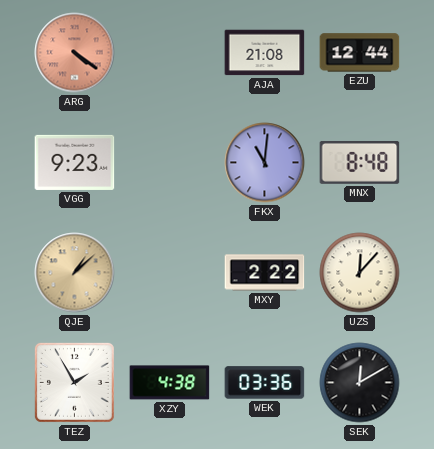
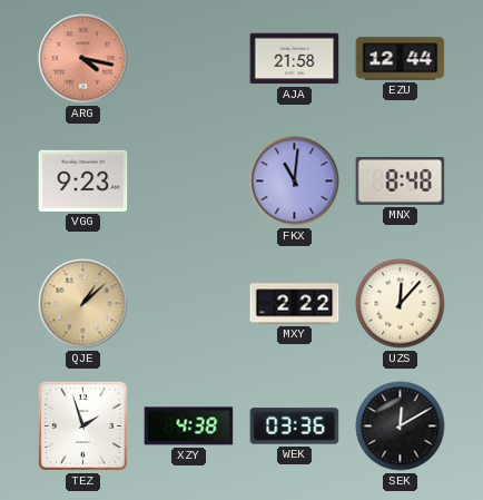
ARG: 4:21 -> 4:17 (83, 59)
AJA: 21:08 -> 21:58 (295, 59)
TEZ: 1:55 -> 1:57 (82, 425)
